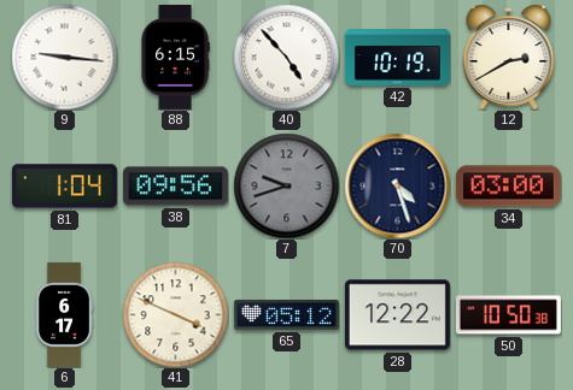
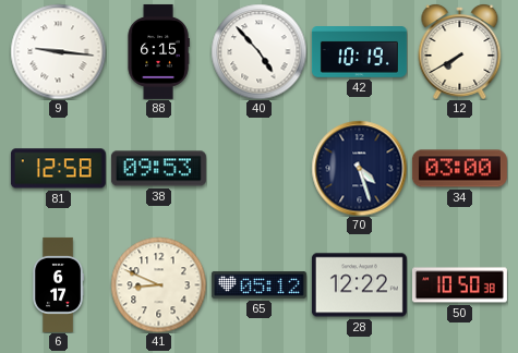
12: 2:40 -> 7:40 (460, 52)
81: 1:04 -> 12:58 (58, 169)
38: 09:56 -> 09:53 (158, 169)
7: 9:42 -> none (286, 185)
41: 3:49 -> 8:49 (158, 284)
